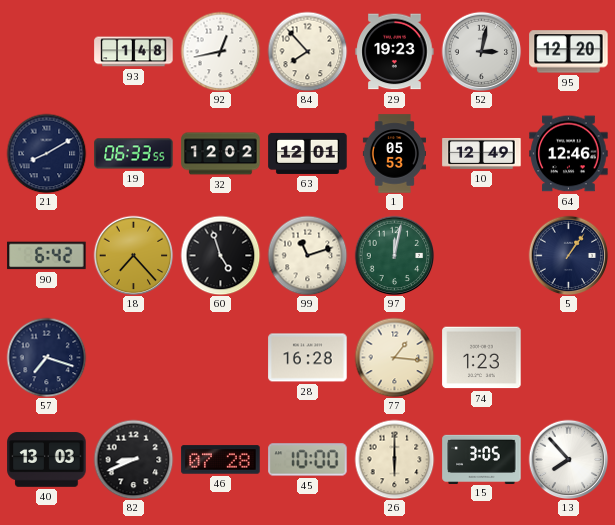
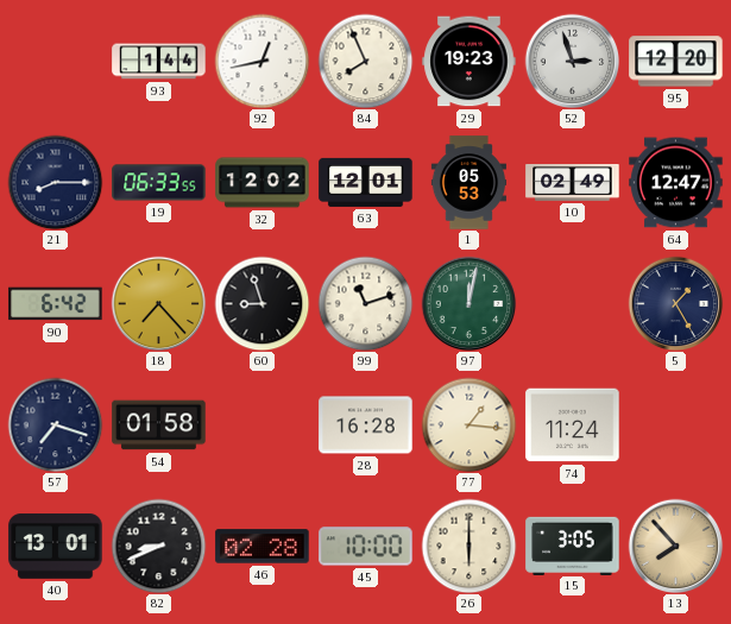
93: 1:48 -> 1:44 (159, 62)
84: 7:53 -> 7:56 (365, 61)
52: 3:02 -> 2:57 (572, 61)
21: 8:10 -> 8:15 (55, 182)
10: 12:49 -> 02:49 (573, 183)
64: 12:46 -> 12:47 (676, 183)
60: 4:57 -> 8:57 (261, 303)
5: 1:06 -> 1:25 (675, 303)
54: none -> 01:58 (159, 426)
74: 1:23 -> 11:24 (573, 426)
40: 13:03 -> 13:01 (56, 547)
46: 07:28 -> 02:28 (263, 547)
13 dial: white -> champagne (675, 546)
